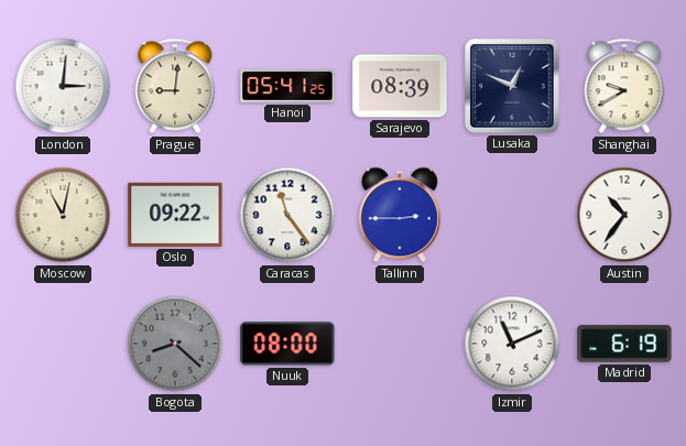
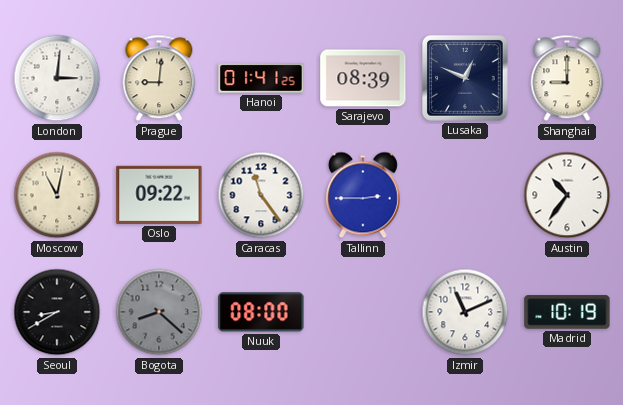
Hanoi: 05:41 -> 01:41 (261, 78)
Shanghai: 9:40 -> 9:00 (567, 78)
Seoul: none -> 8:40 (57, 312)
Madrid: 6:19 -> 10:19 (567, 312)
